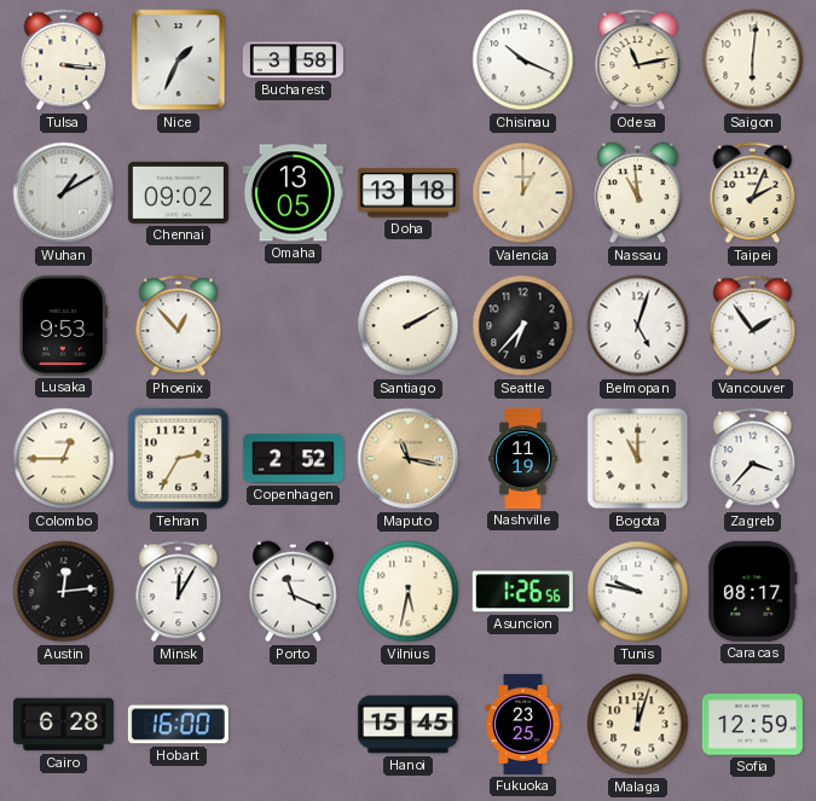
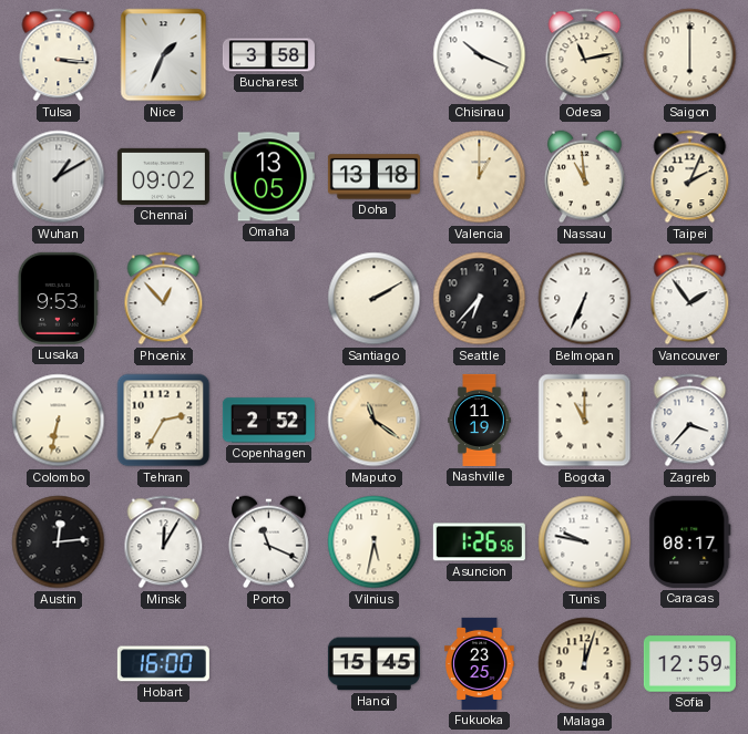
Saigon: 6:01 -> 6:00 (690, 55)
Belmopan: 5:03 -> 6:34 (585, 299)
Colombo: 12:45 -> 6:32 (59, 421)
Maputo: 11:17 -> 11:21 (375, 421)
Cairo: 6:28 -> none (63, 725)
